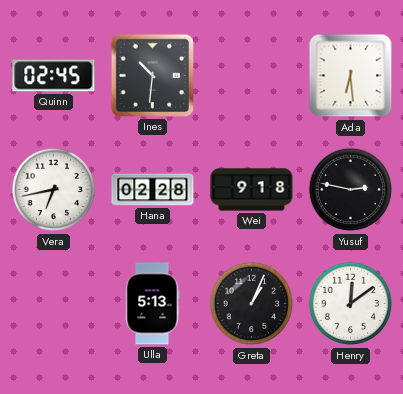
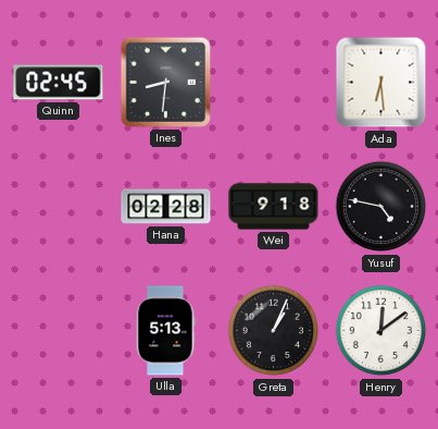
Ines: 10:31 -> 8:31 (165, 82)
Vera: 6:43 -> none (54, 190)
Yusuf: 2:47 -> 4:47 (381, 207)
